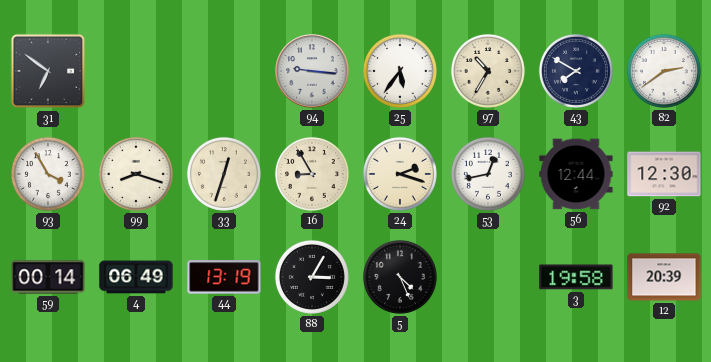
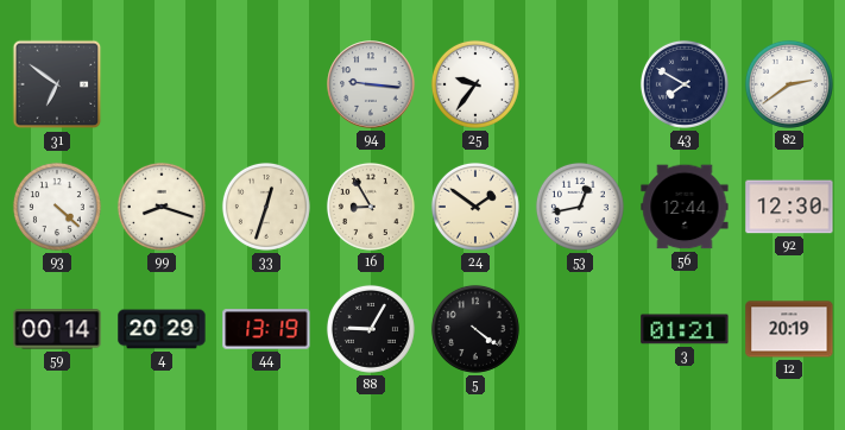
25: 5:36 -> 9:36 (475, 84)
97: 10:35 -> none (488, 71)
93: 3:55 -> 4:22 (57, 207)
24: 2:18 -> 1:51 (475, 207)
4: 06:49 -> 20:29 (162, 329)
88: 3:05 -> 9:05 (371, 329)
5: 4:26 -> 4:21 (475, 329)
3: 19:58 -> 01:21 (685, 329)
12: 20:39 -> 20:19 (789, 329)
